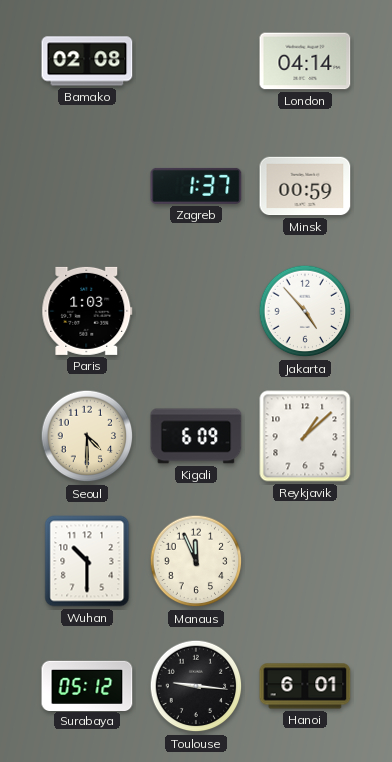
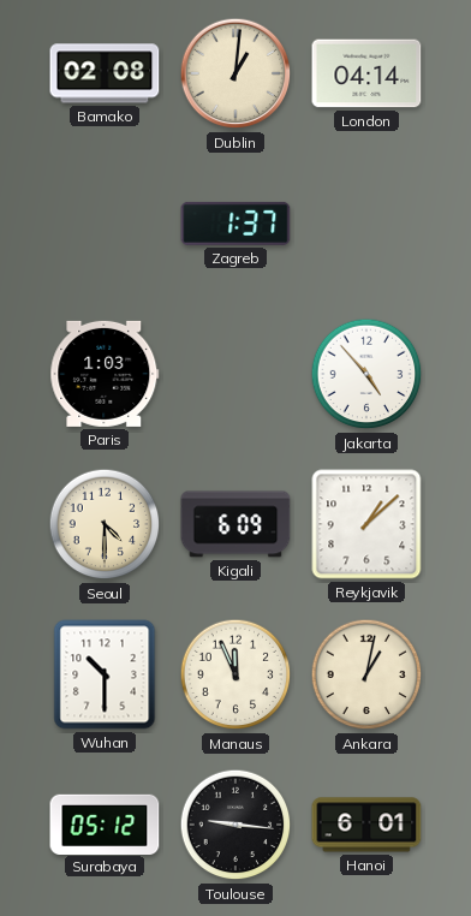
Dublin: none -> 1:01 (235, 73)
Minsk: 00:59 -> none (305, 186)
Ankara: none -> 1:02 (366, 674)
